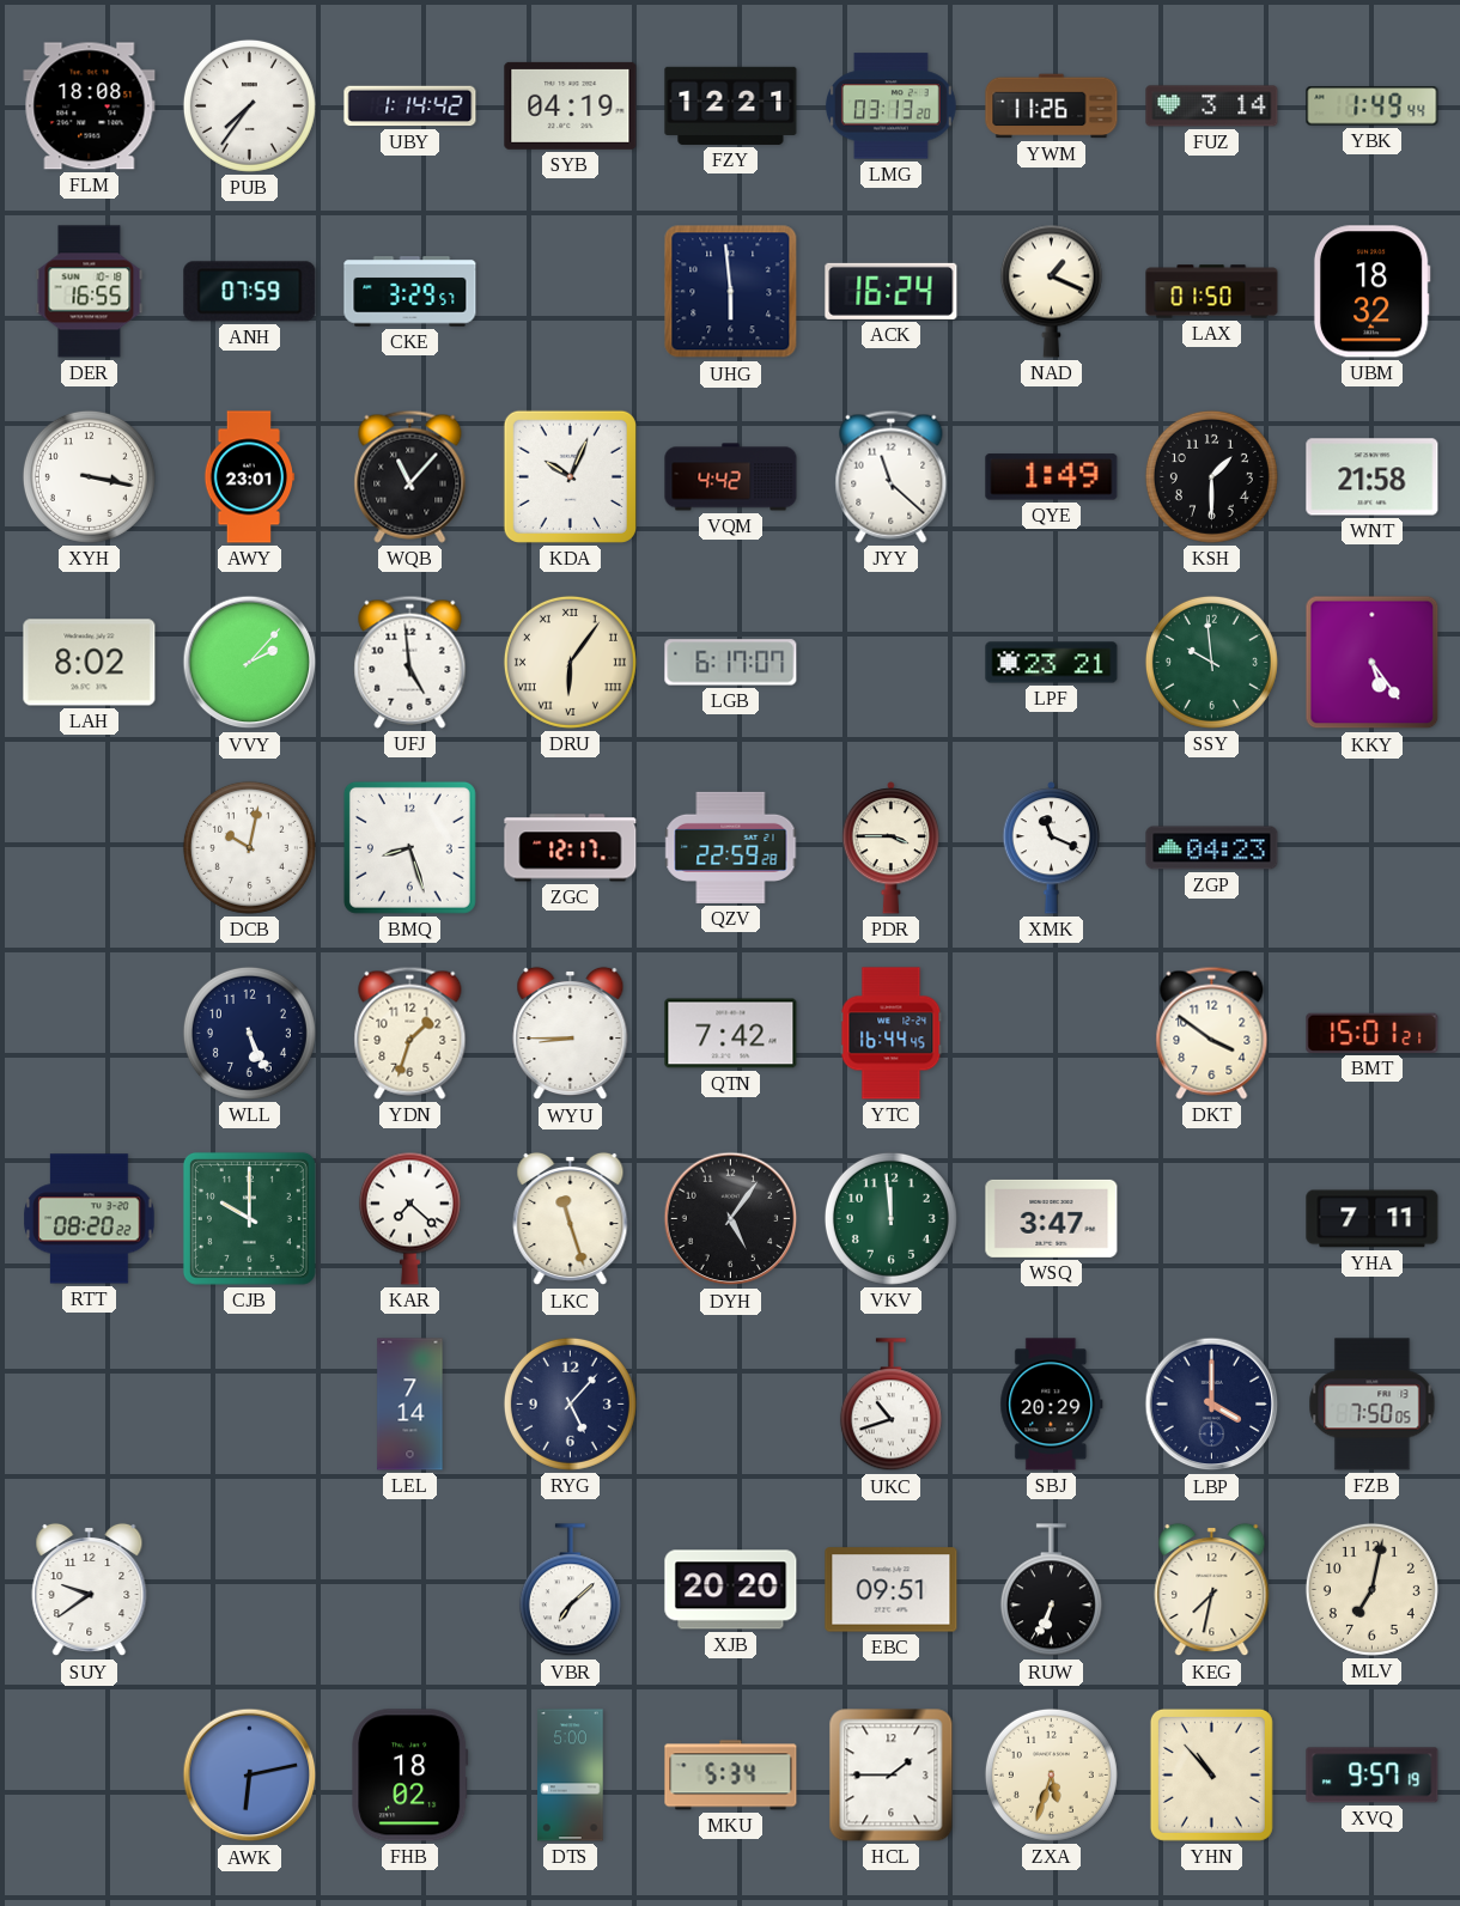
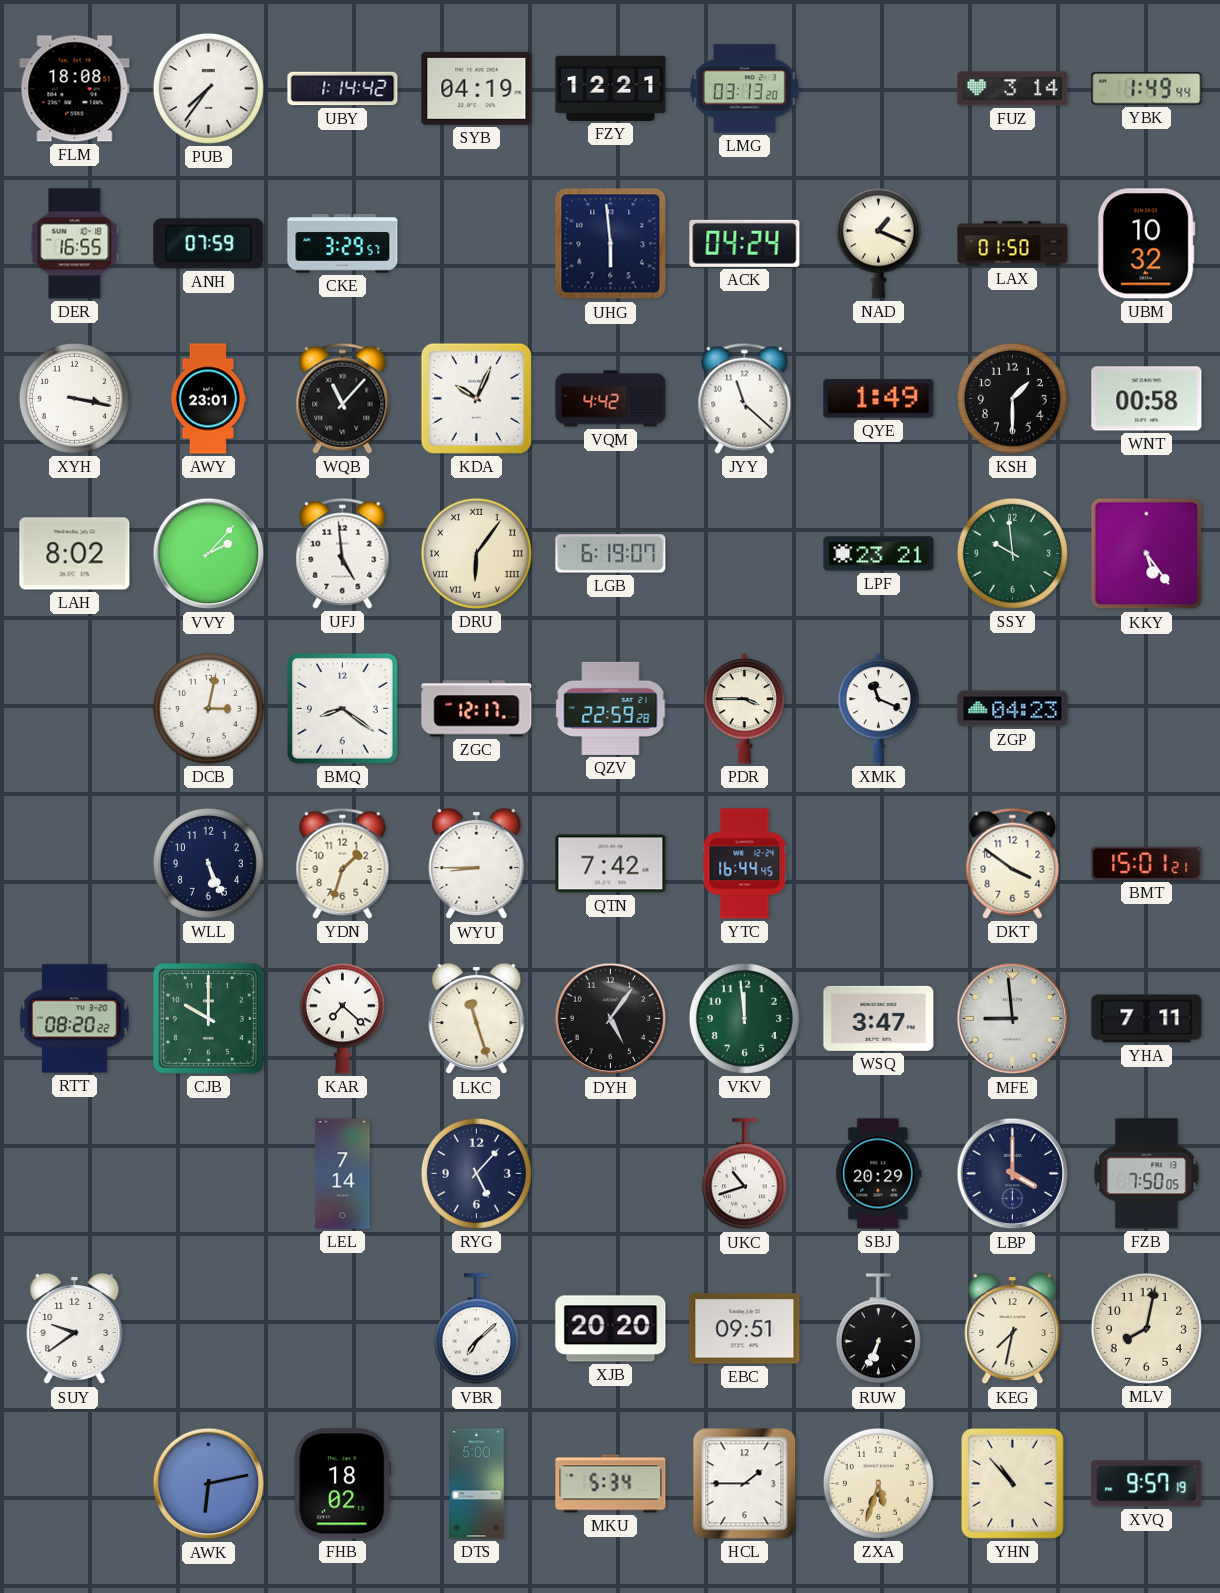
YWM: 11:26 -> none (1052, 106)
ACK: 16:24 -> 04:24 (745, 243)
UBM: 18:32 -> 10:32 (1146, 244)
WNT: 21:58 -> 00:58 (1147, 399)
LGB: 6:17 -> 6:19 (611, 554)
DCB: 10:02 -> 3:02 (208, 708)
BMQ: 8:27 -> 8:21 (342, 708)
MFE: none -> 8:59 (1013, 1019)
MLV: 7:02 -> 8:02 (1146, 1328)
